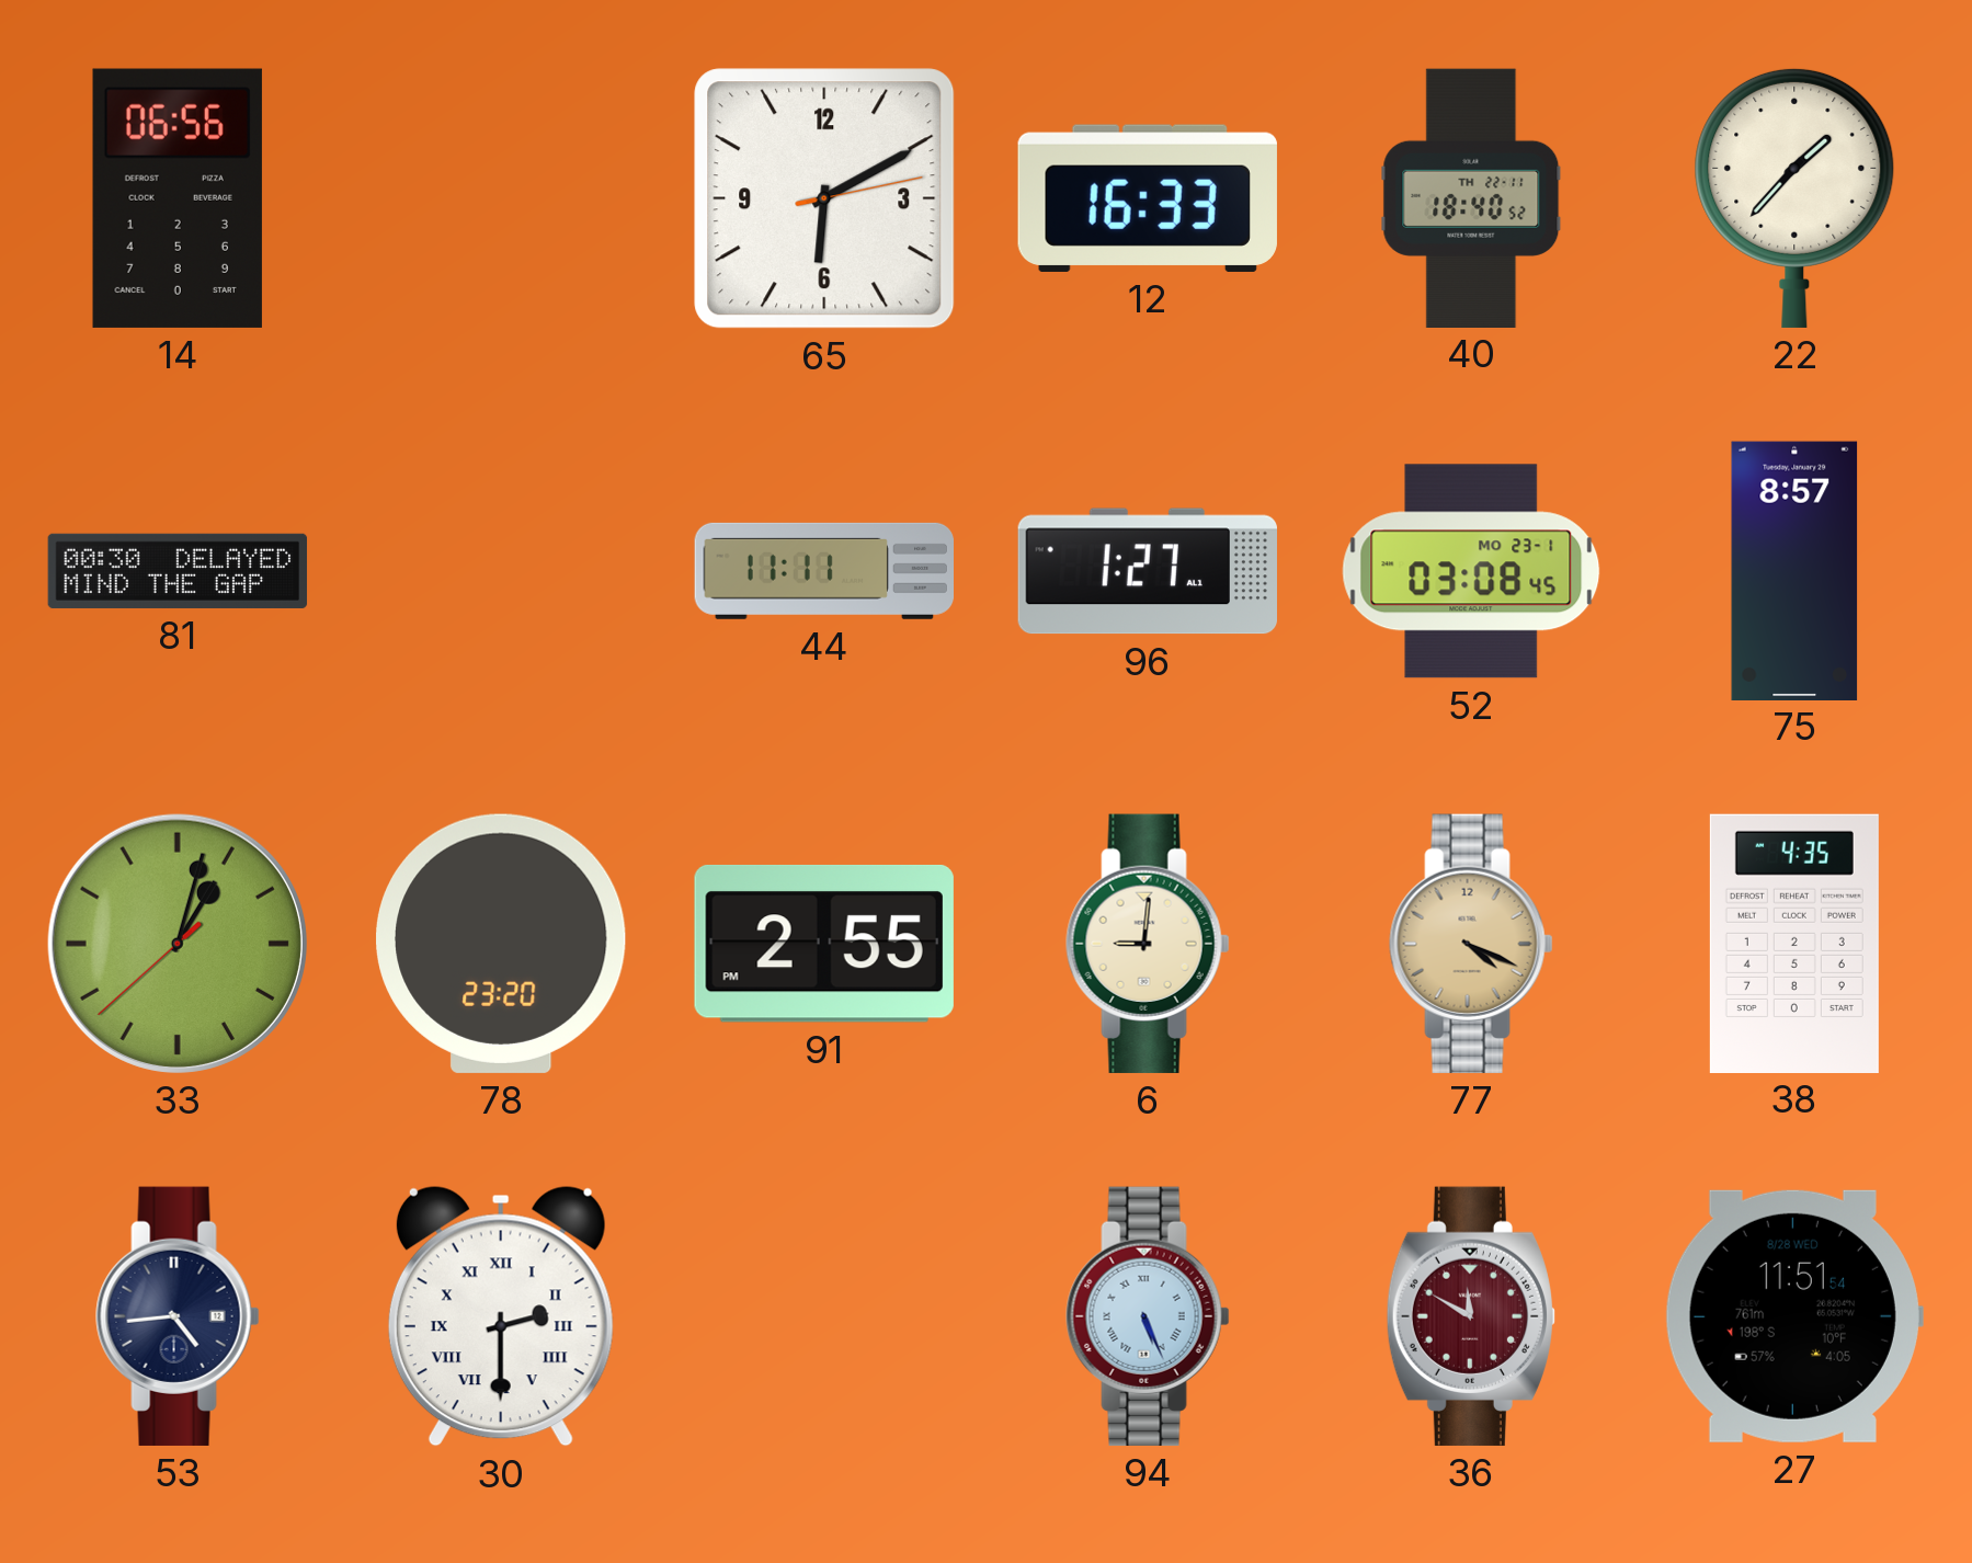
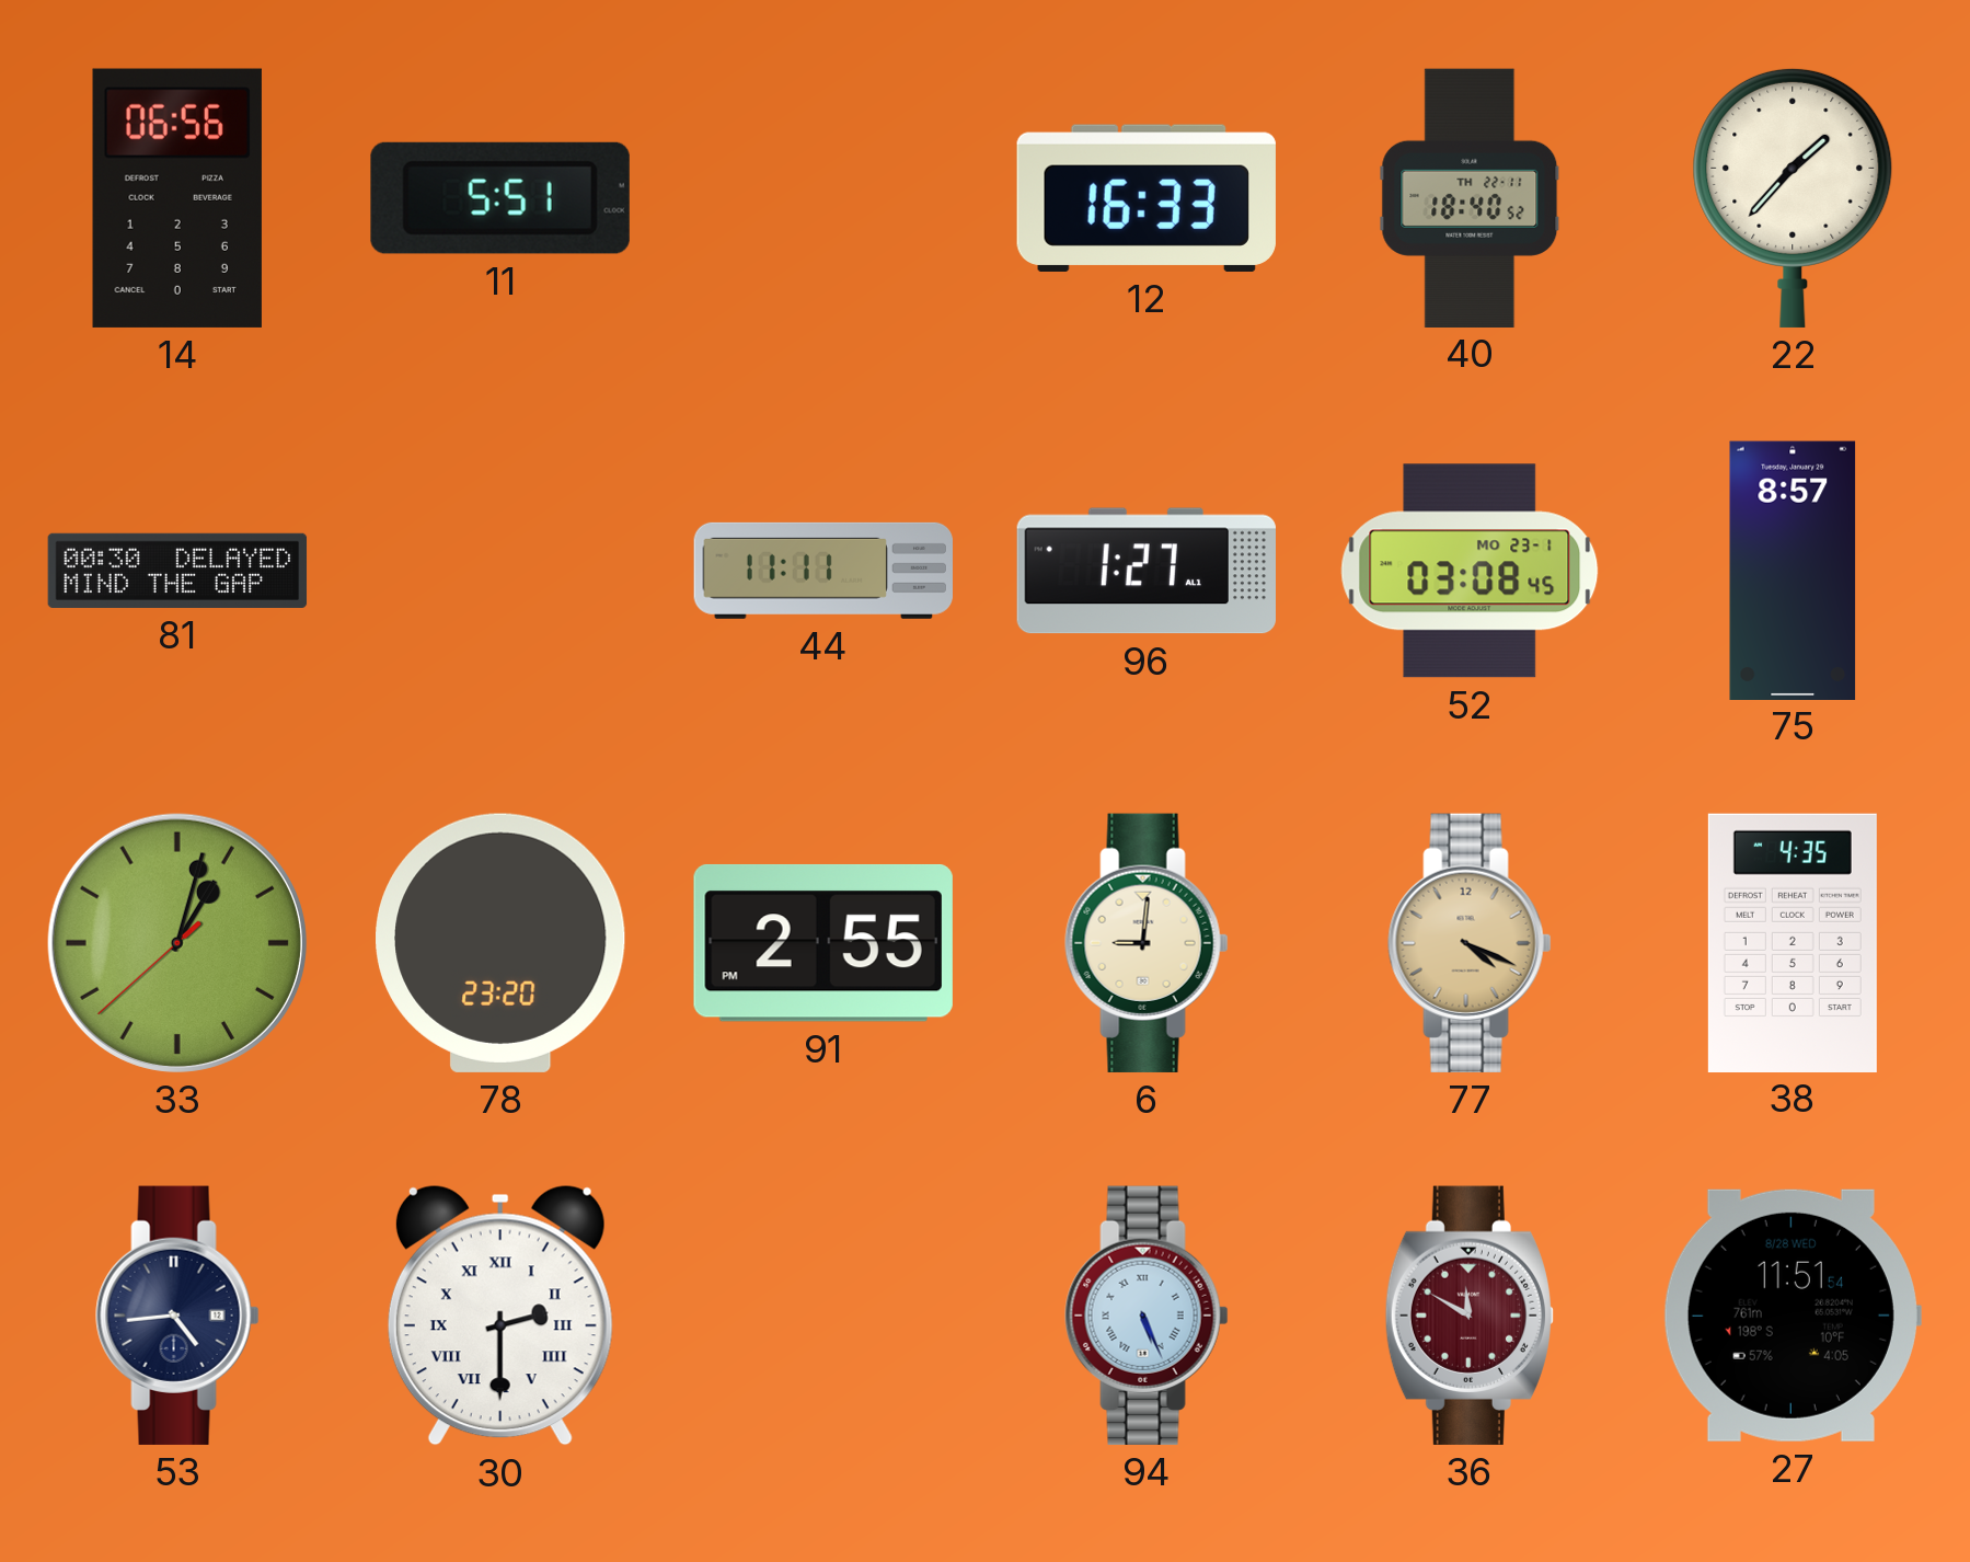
11: none -> 5:51 (500, 198)
65: 6:10 -> none (824, 198)
